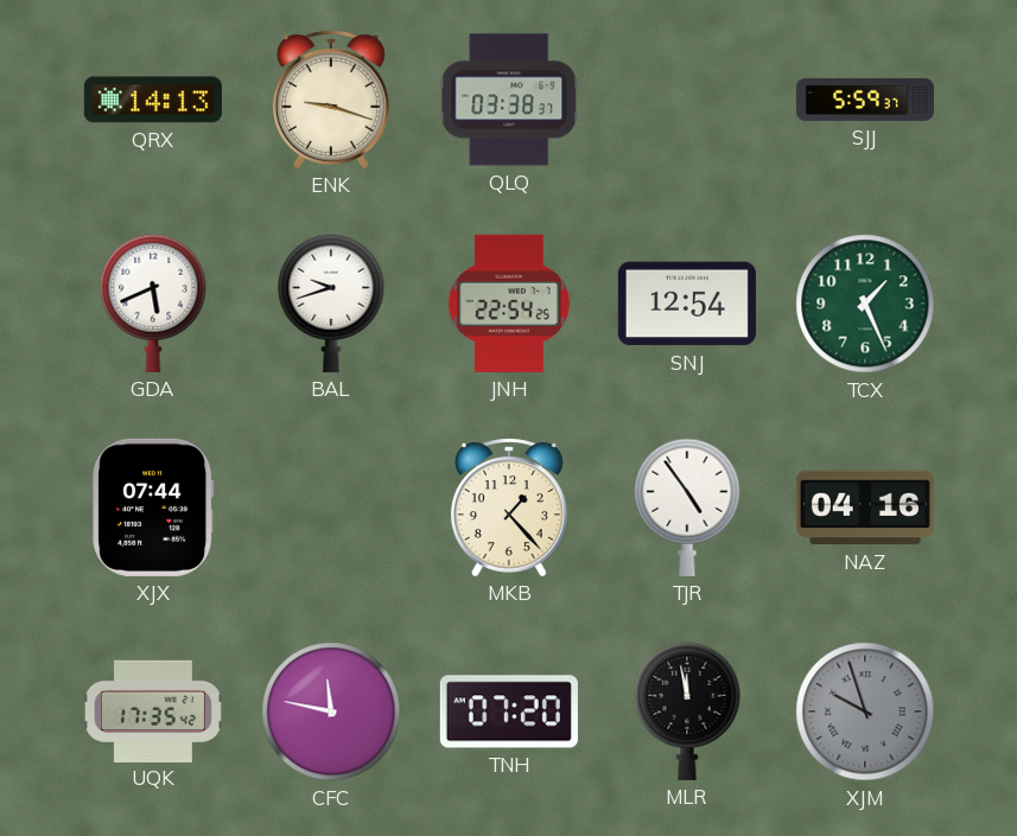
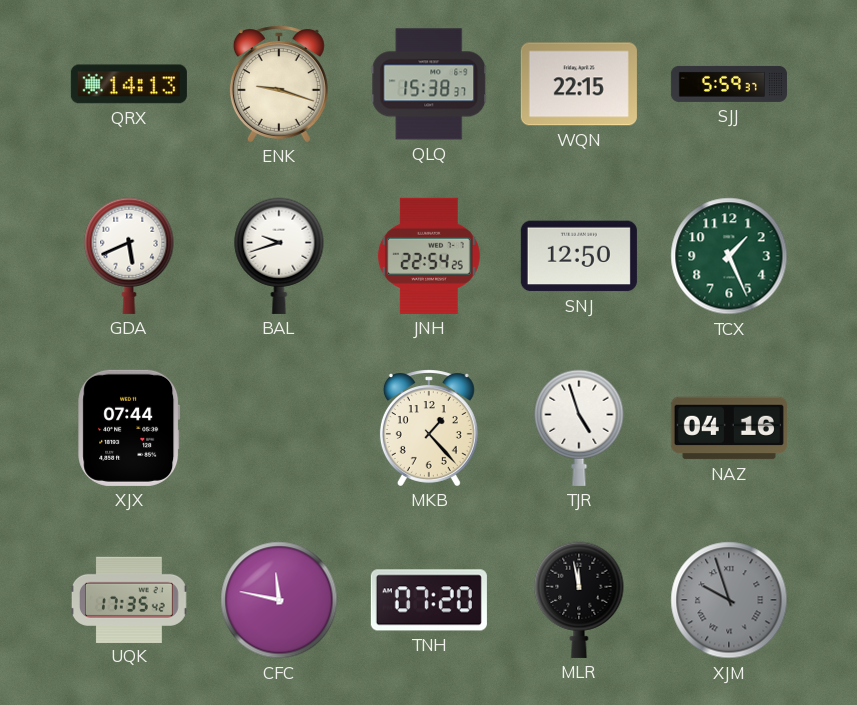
QLQ: 03:38 -> 15:38 (429, 84)
WQN: none -> 22:15 (579, 84)
SNJ: 12:54 -> 12:50 (579, 256)
TJR: 4:54 -> 4:57 (579, 428)
